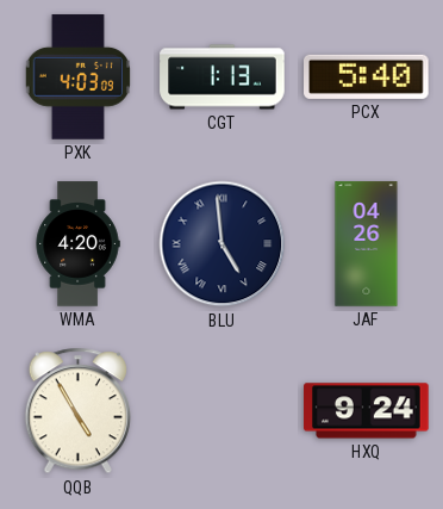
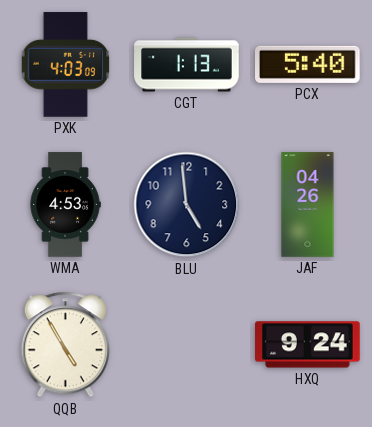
WMA: 4:20 -> 4:53 (65, 205)
BLU numerals: Roman -> Arabic (187, 205)
